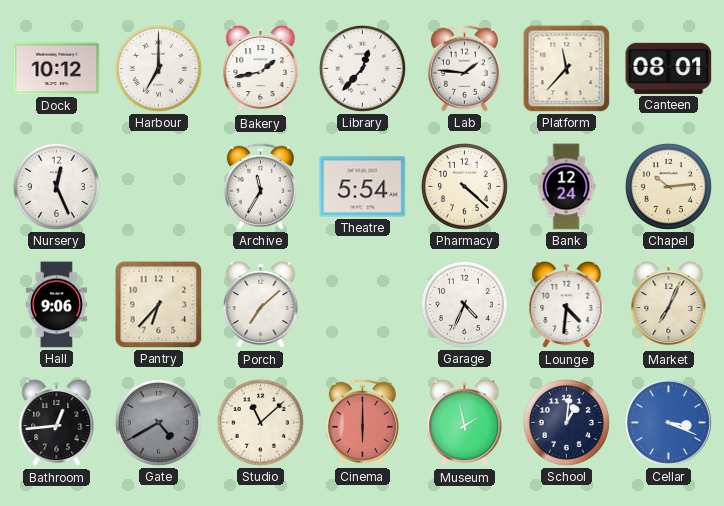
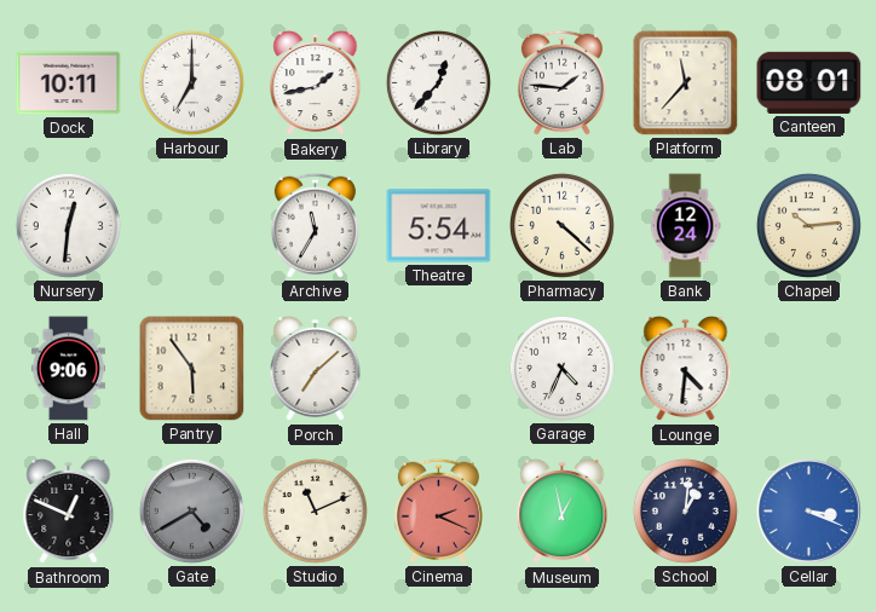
Dock: 10:12 -> 10:11 (69, 83)
Nursery: 12:26 -> 12:31 (68, 225)
Pantry: 6:37 -> 5:54 (192, 369)
Market: 7:04 -> none (669, 305)
Bathroom: 12:44 -> 12:49 (69, 512)
Studio: 11:08 -> 11:11 (315, 510)
Cinema: 6:00 -> 2:19 (438, 510)
Museum: 1:58 -> 12:58 (563, 512)
